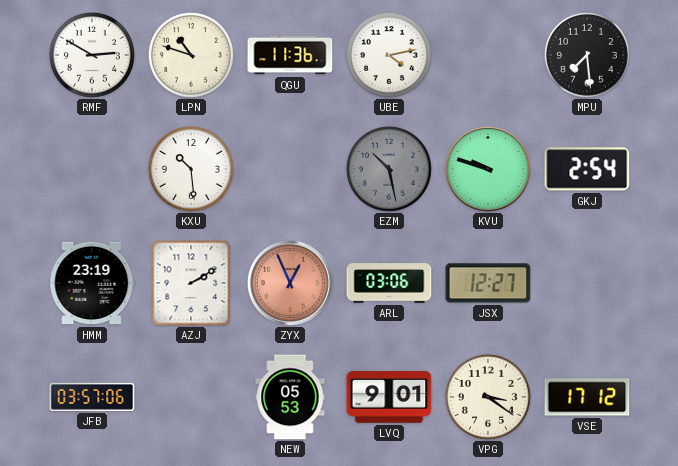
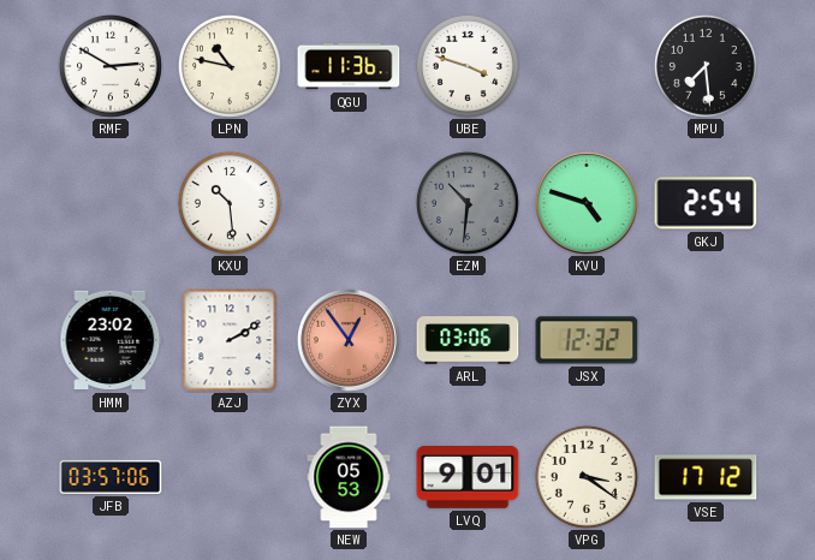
LPN: 10:48 -> 10:47 (230, 66)
UBE: 4:13 -> 3:48 (468, 66)
EZM: 10:28 -> 10:31 (468, 203)
KVU: 9:48 -> 4:48 (587, 203)
HMM: 23:19 -> 23:02 (111, 340)
ZYX: 12:56 -> 12:54 (349, 340)
JSX: 12:27 -> 12:32 (587, 340)
